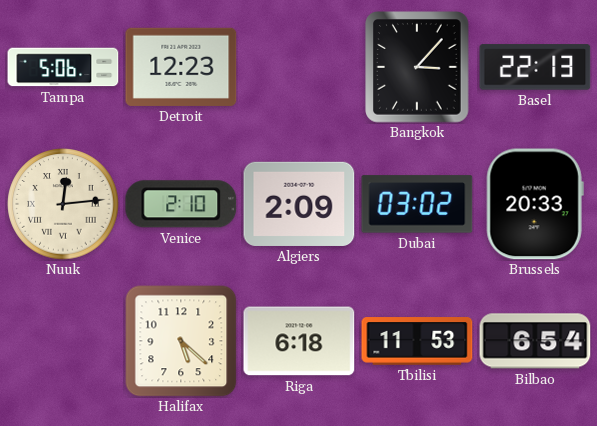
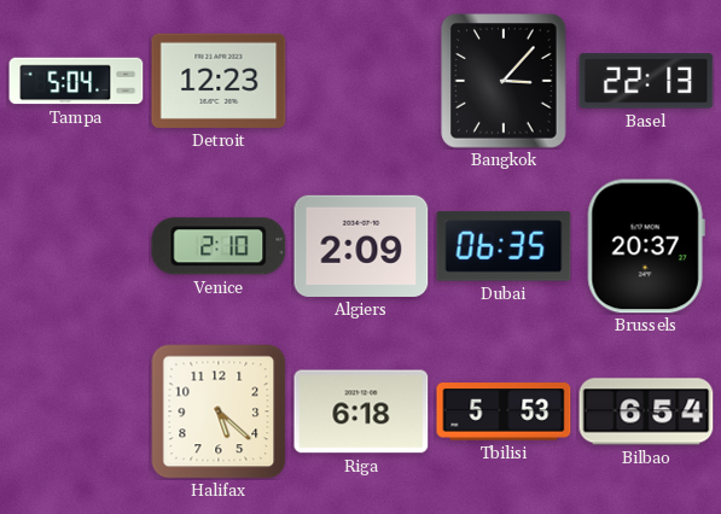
Tampa: 5:06 -> 5:04 (76, 81)
Nuuk: 12:14 -> none (63, 204)
Dubai: 03:02 -> 06:35 (504, 246)
Brussels: 20:33 -> 20:37 (646, 246)
Tbilisi: 11:53 -> 5:53 (504, 411)
